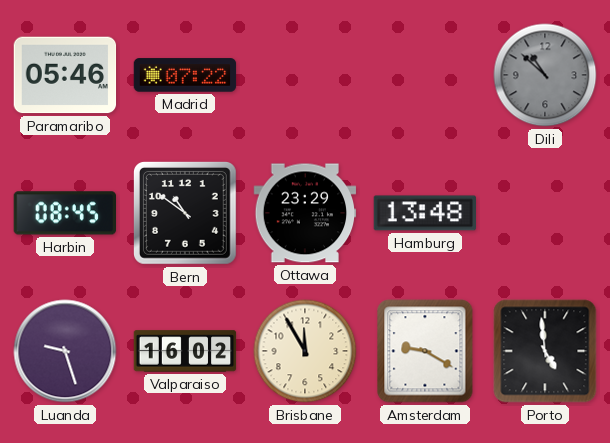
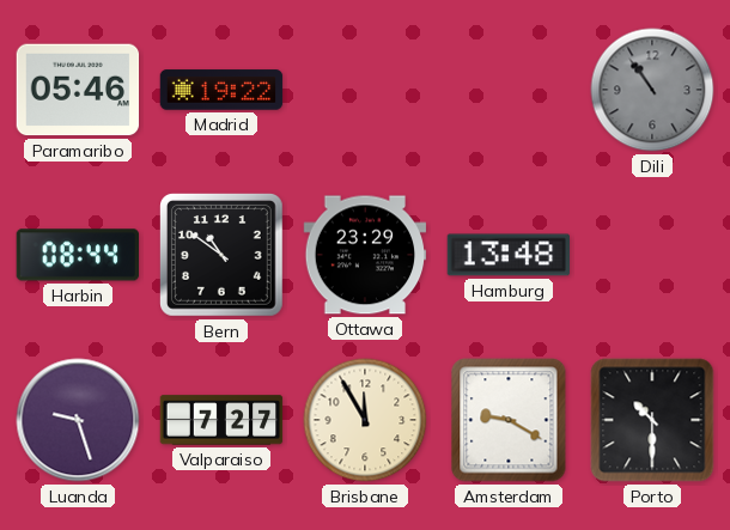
Madrid: 07:22 -> 19:22 (221, 90)
Dili: 10:52 -> 10:54 (652, 90)
Harbin: 08:45 -> 08:44 (77, 255)
Valparaiso: 16:02 -> 7:27 (221, 420)
Porto: 4:59 -> 10:30 (652, 420)
